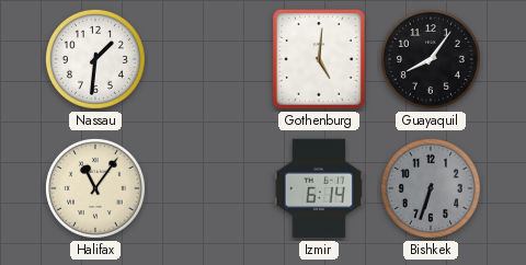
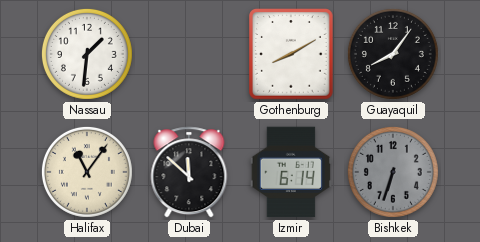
Gothenburg: 5:01 -> 8:10 (292, 54)
Dubai: none -> 11:52 (189, 172)
